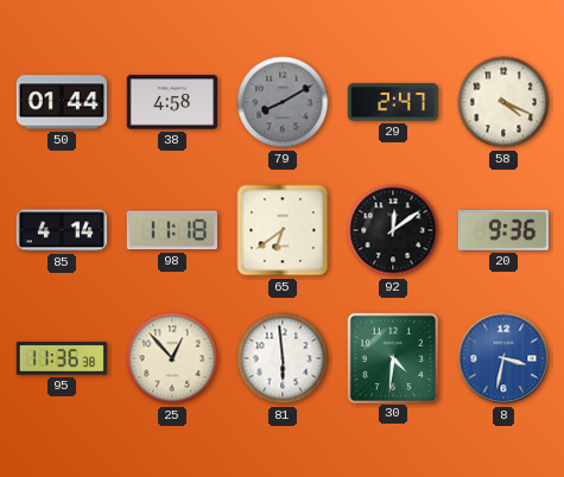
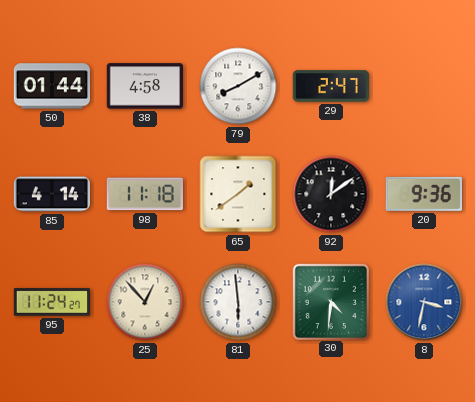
79 dial: grey -> white (238, 86)
58: 4:19 -> none (503, 102)
65: 6:39 -> 1:39 (238, 194)
95: 11:36 -> 11:24 (51, 302)
